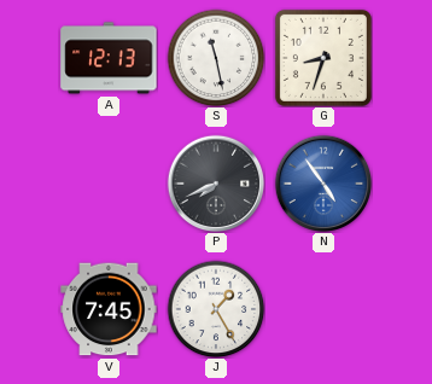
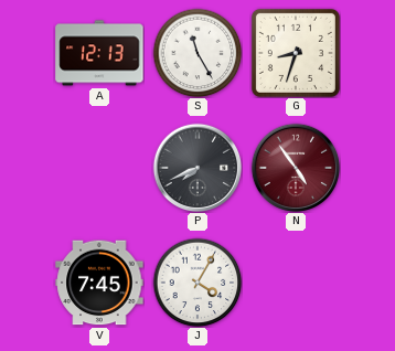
S: 11:28 -> 11:25 (197, 53)
N dial: blue -> burgundy (296, 168)
J: 1:25 -> 4:05 (197, 283)
